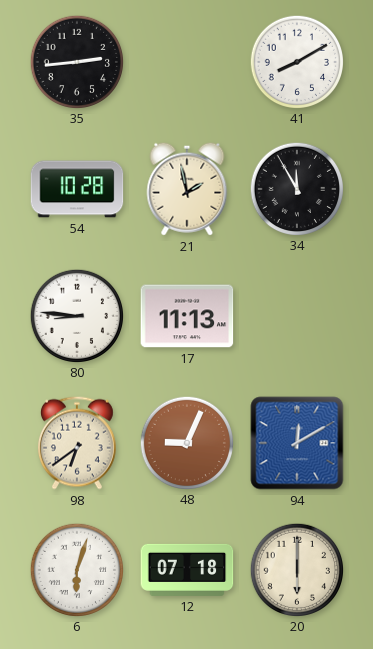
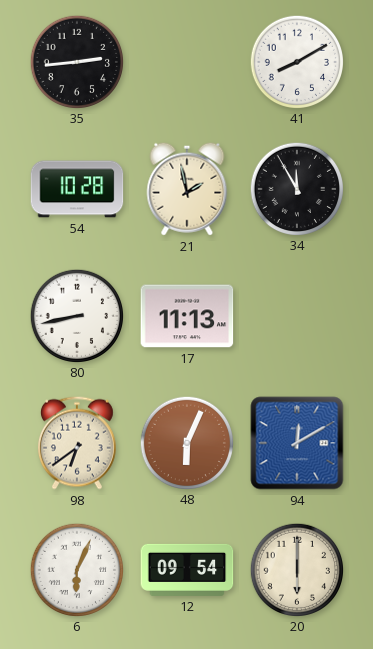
80: 8:46 -> 8:43 (76, 315)
48: 9:04 -> 6:04 (186, 442)
6: 6:03 -> 6:04 (76, 569)
12: 07:18 -> 09:54 (187, 570)
